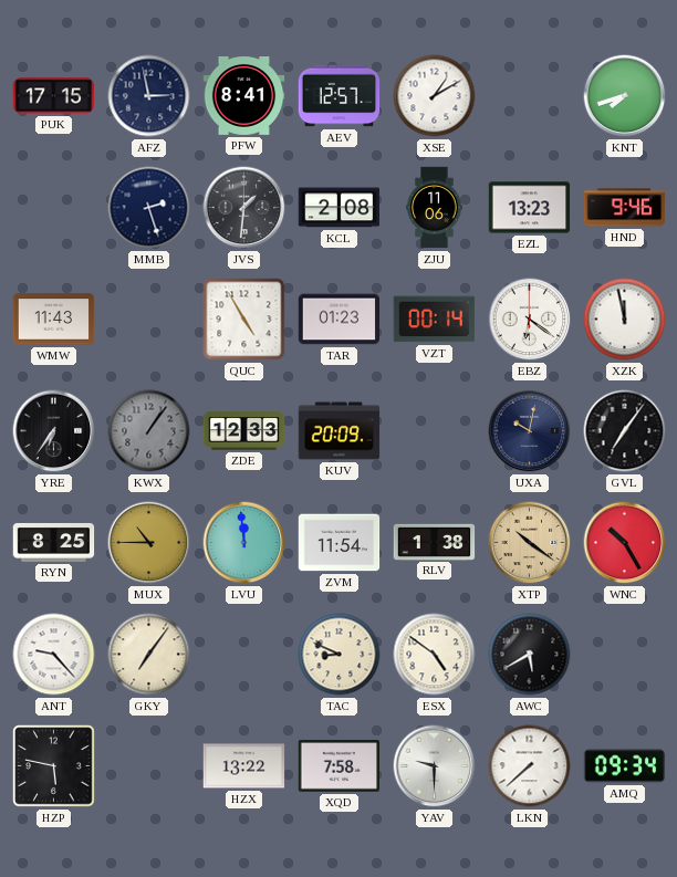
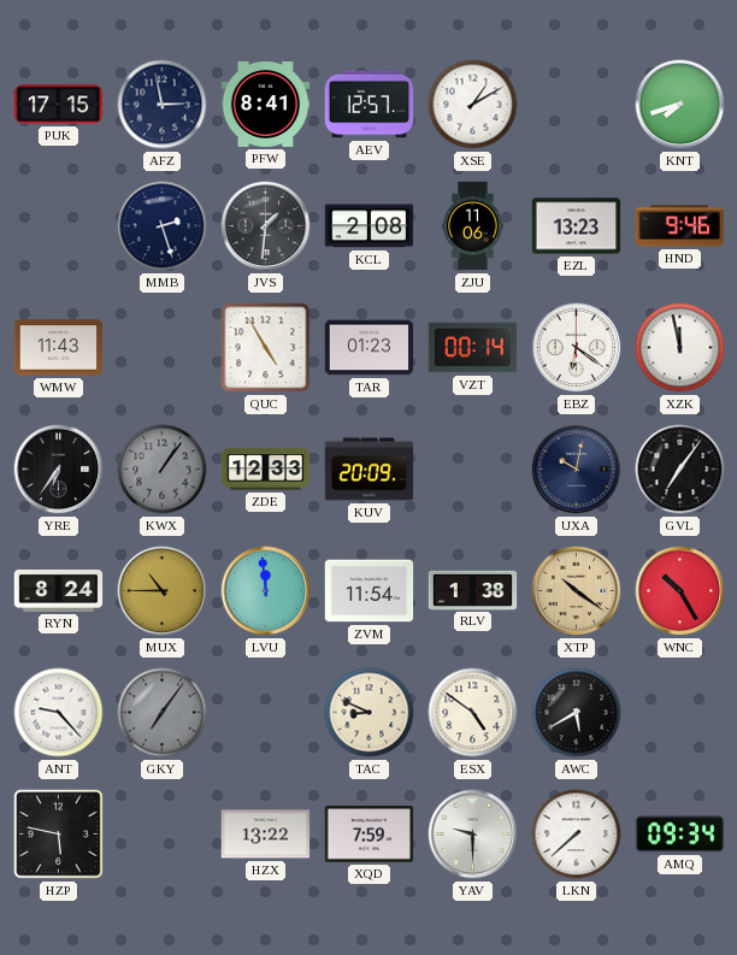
RYN: 8:25 -> 8:24 (59, 590)
GKY dial: cream -> grey (163, 713)
XQD: 7:58 -> 7:59 (370, 835)
